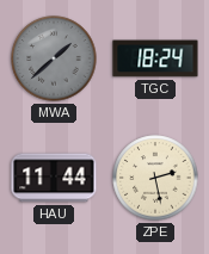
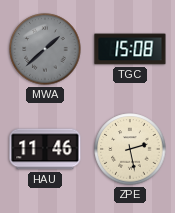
TGC: 18:24 -> 15:08 (130, 49)
HAU: 11:44 -> 11:46 (45, 149)
